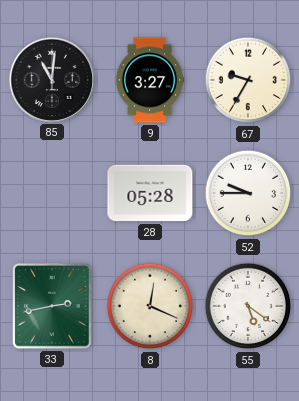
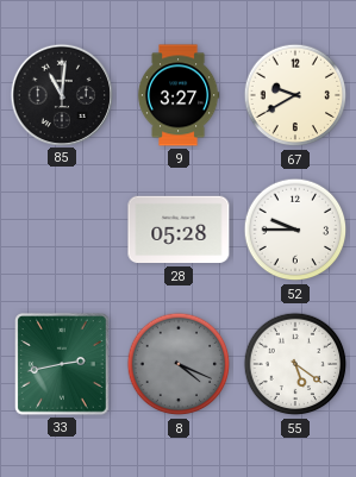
67: 9:35 -> 9:40 (295, 95)
8: 12:19 -> 4:19 (179, 364)
8 dial: cream -> grey (179, 364)
